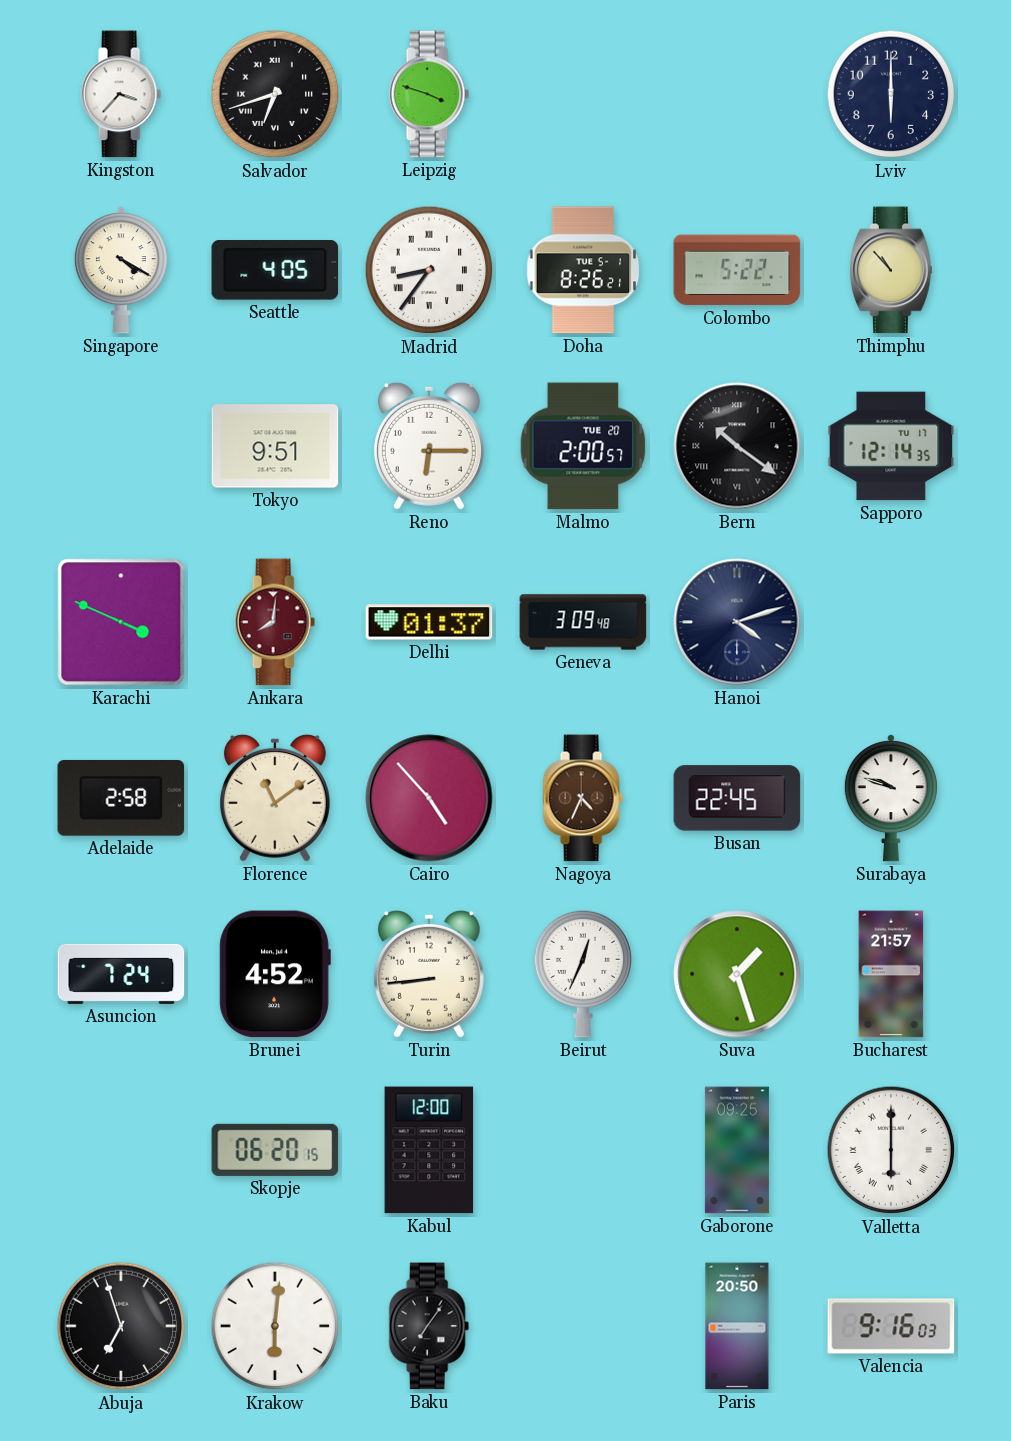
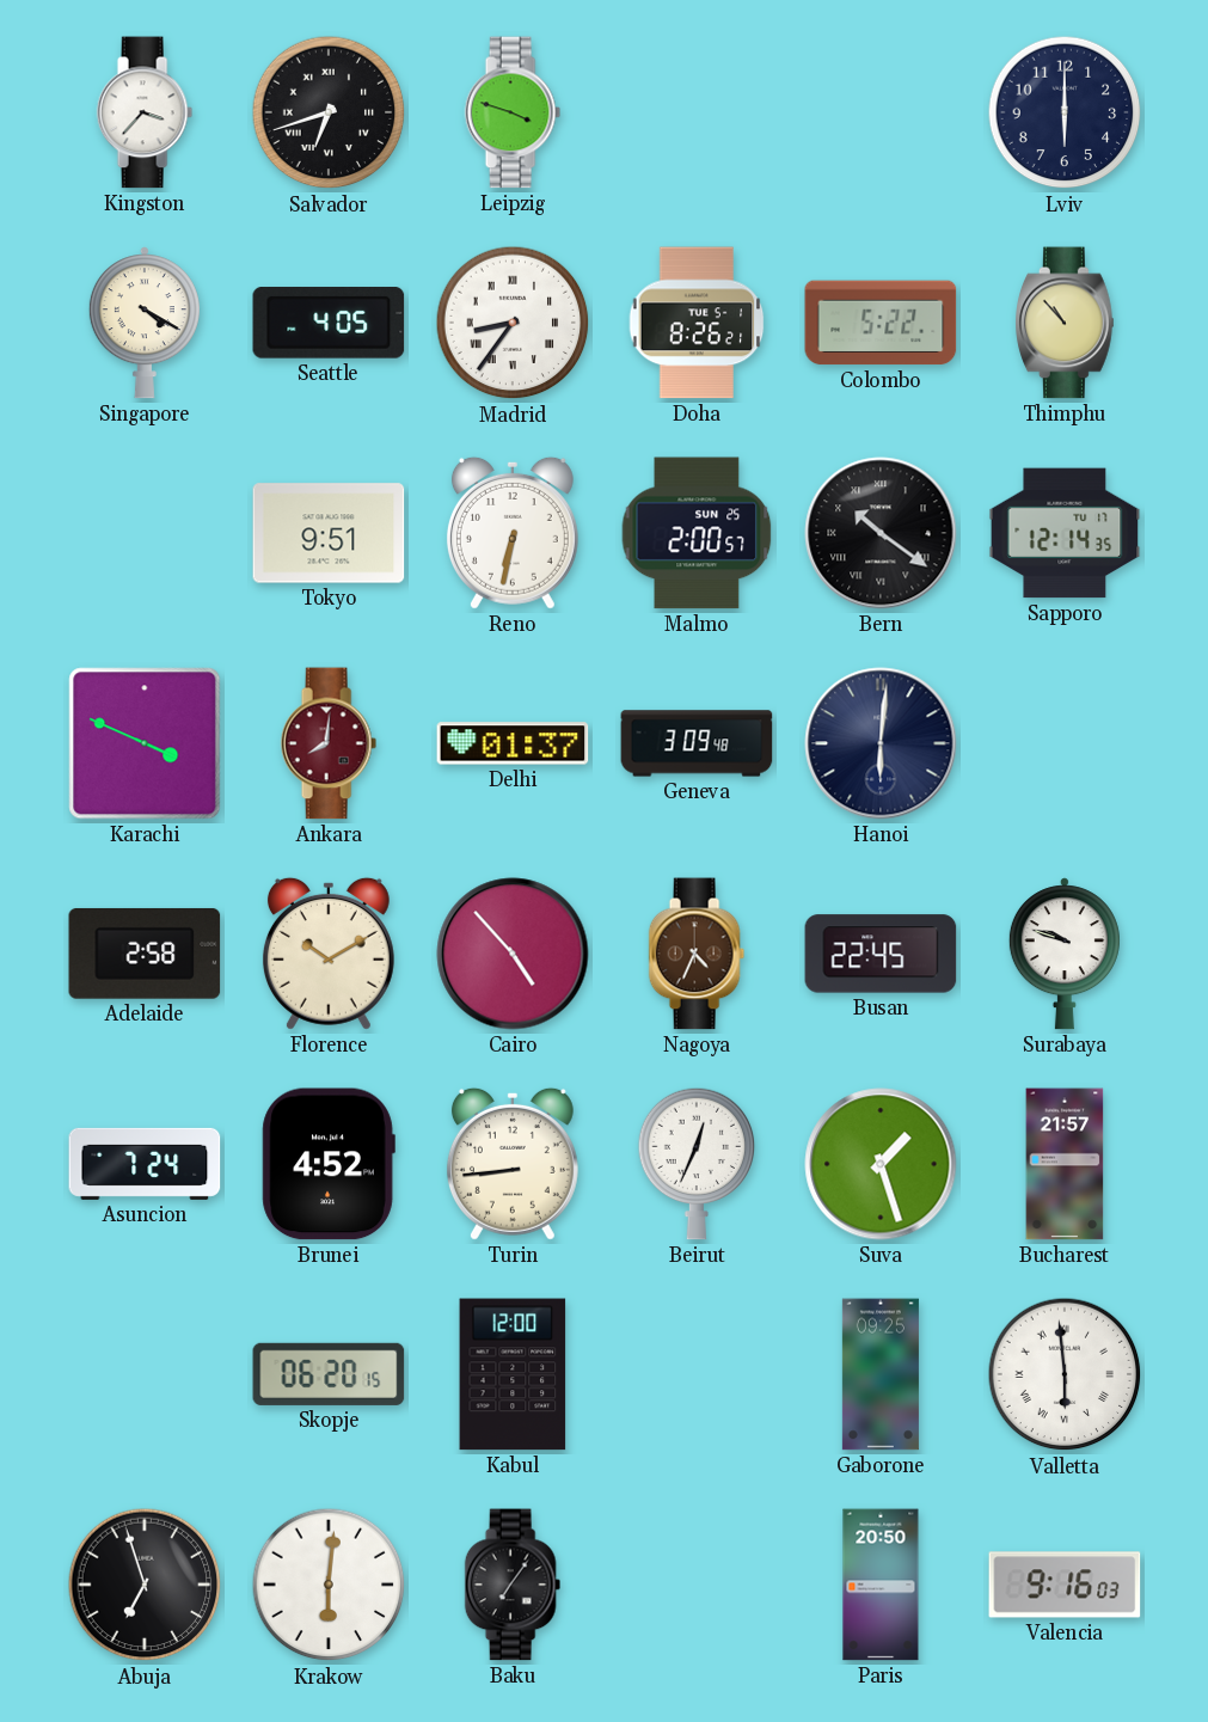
Reno: 6:15 -> 6:32 (513, 533)
Malmo date: TUE 20 -> SUN 25 (697, 533)
Hanoi: 4:12 -> 6:01 (881, 743)
Florence: 11:09 -> 10:10 (329, 954)
Valletta: 6:00 -> 5:59 (1065, 1374)
